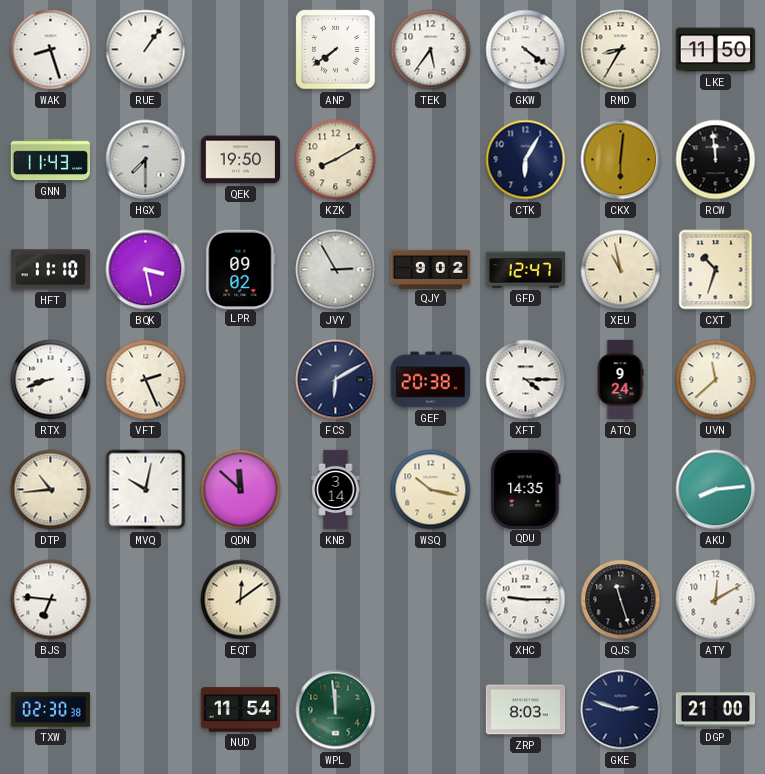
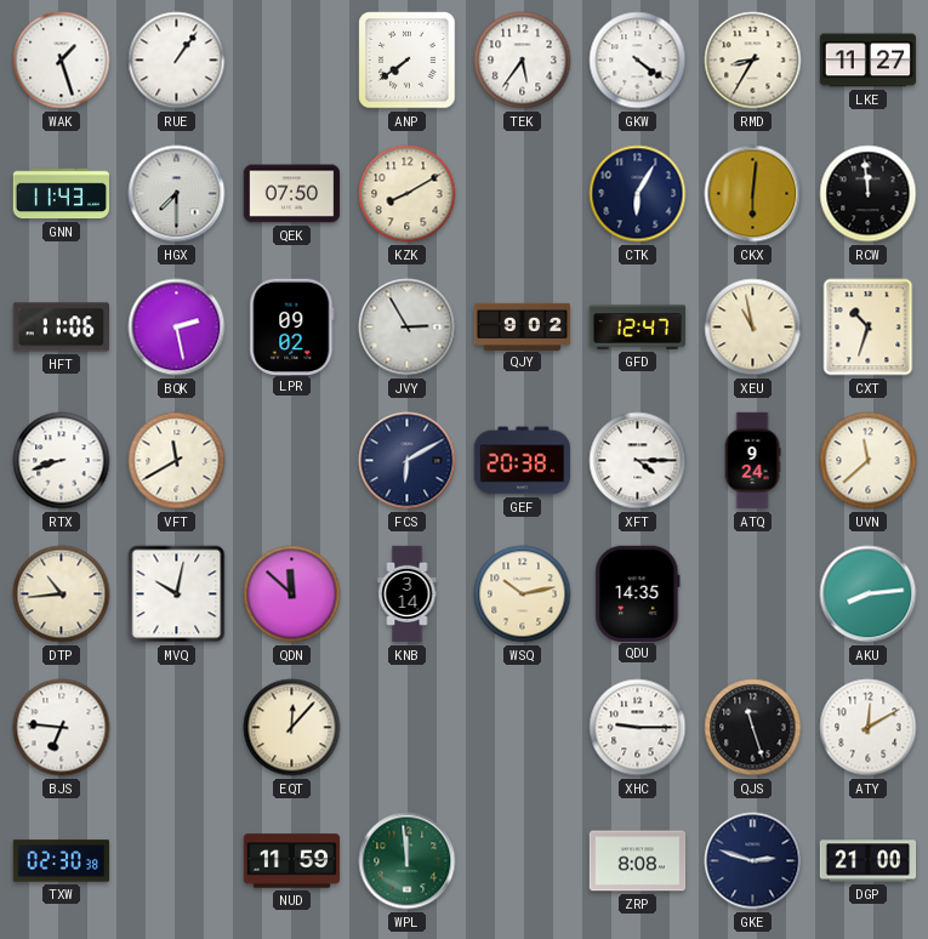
WAK: 8:27 -> 1:27 (62, 61)
LKE: 11:50 -> 11:27 (869, 61)
QEK: 19:50 -> 07:50 (292, 194)
HFT: 11:10 -> 11:06 (61, 328)
BQK: 3:28 -> 2:28 (177, 328)
VFT: 2:26 -> 11:40 (177, 461)
WSQ: 10:17 -> 10:13 (523, 594)
EQT: 12:09 -> 12:07 (292, 728)
NUD: 11:54 -> 11:59 (292, 861)
ZRP: 8:03 -> 8:08 (638, 861)
